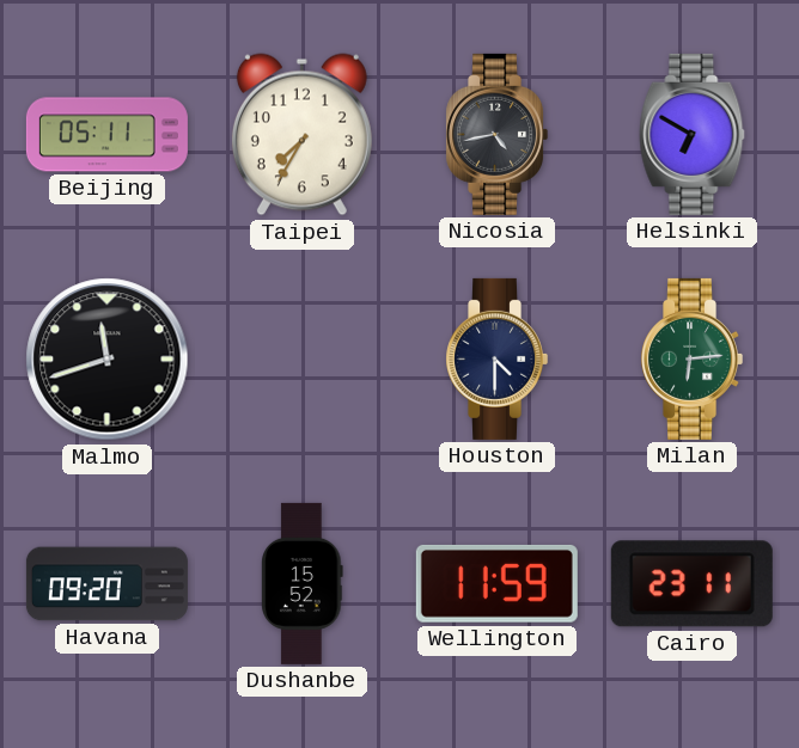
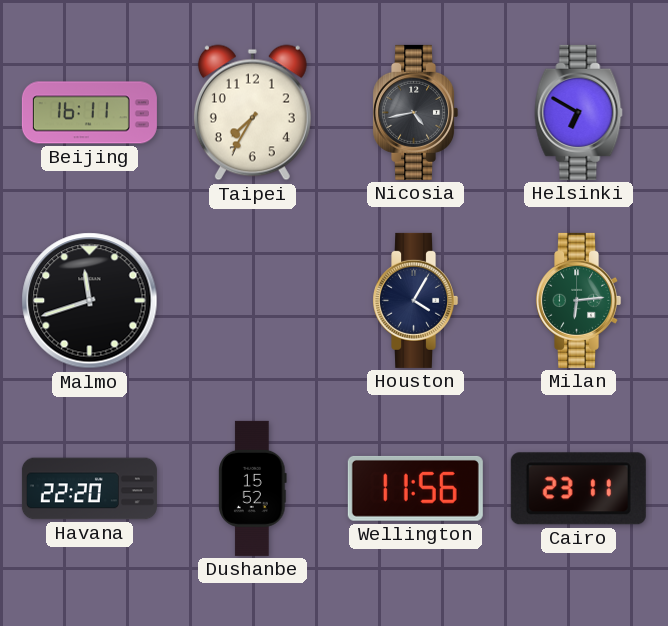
Beijing: 05:11 -> 16:11 (89, 113)
Houston: 4:30 -> 4:05 (416, 300)
Havana: 09:20 -> 22:20 (89, 489)
Wellington: 11:59 -> 11:56 (415, 488)
